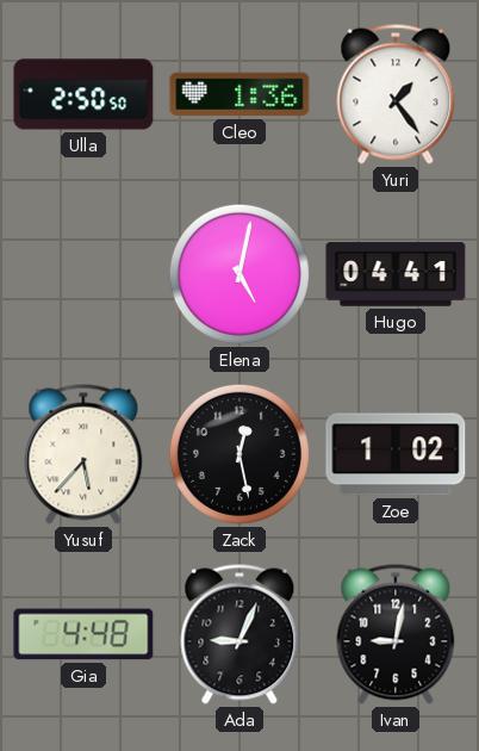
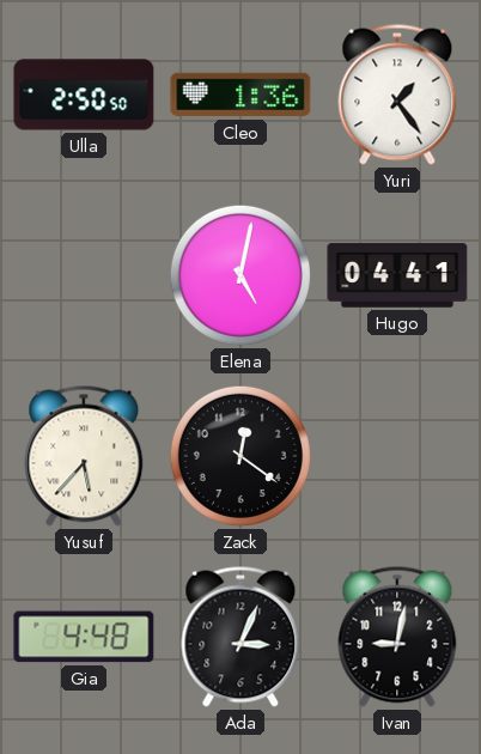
Zack: 12:28 -> 12:21 (240, 456)
Zoe: 1:02 -> none (396, 454)
Ada: 9:04 -> 3:04 (240, 637)
